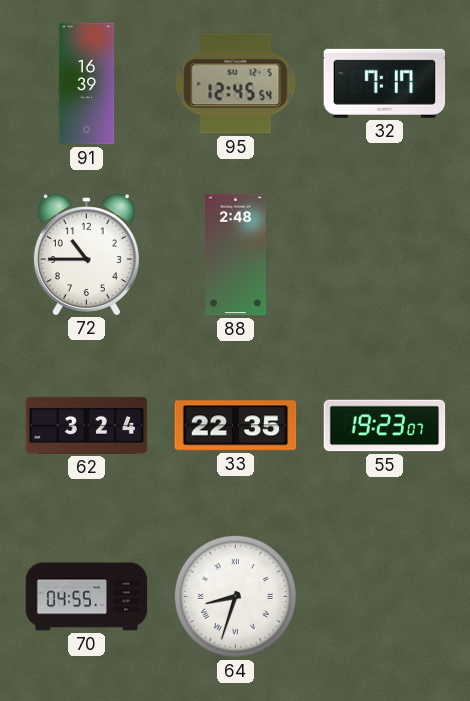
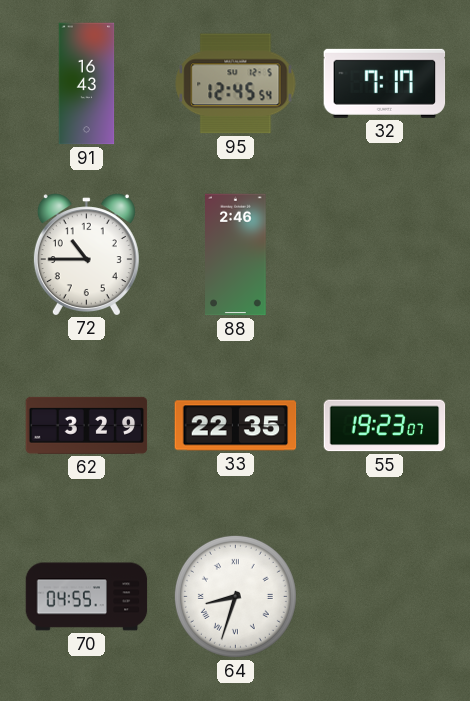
91: 16:39 -> 16:43 (87, 84)
88: 2:48 -> 2:46 (236, 255)
62: 3:24 -> 3:29 (87, 425)
